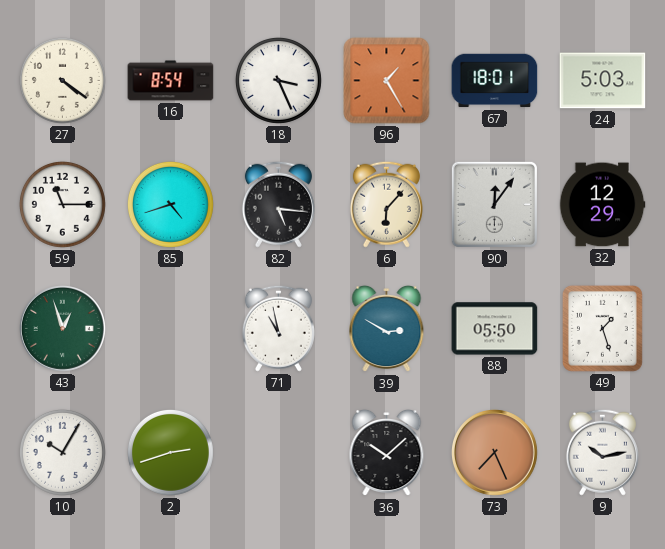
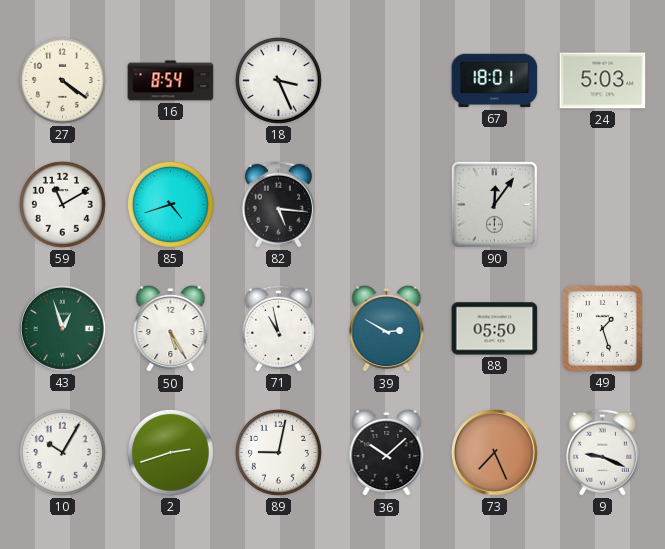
96: 1:25 -> none (387, 81)
59: 11:15 -> 11:10 (62, 204)
6: 6:07 -> none (386, 204)
32: 12:29 -> none (602, 205)
50: none -> 5:25 (171, 329)
89: none -> 9:02 (278, 452)
9: 10:13 -> 9:19 (602, 452)
